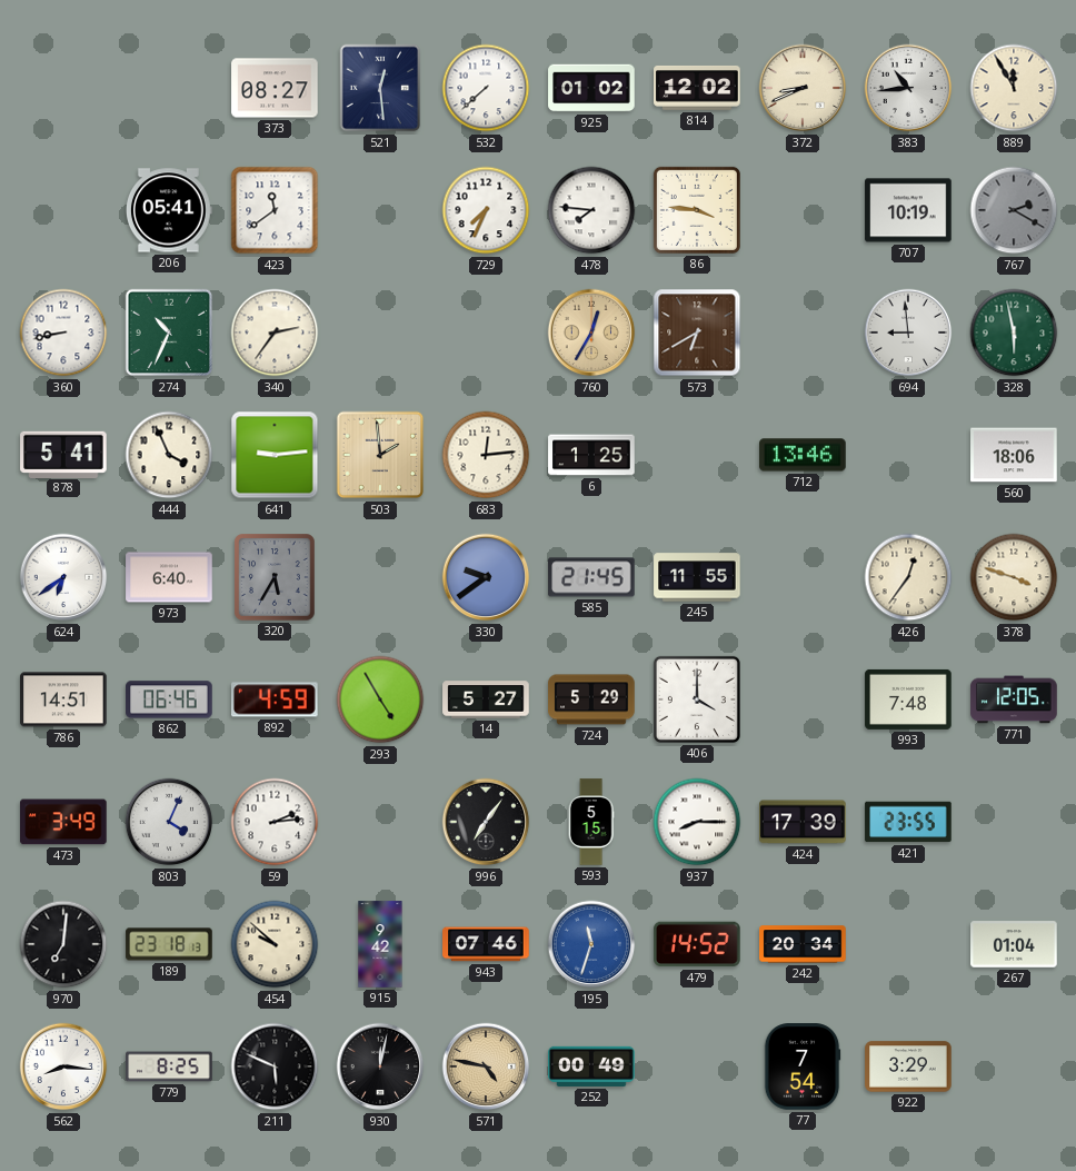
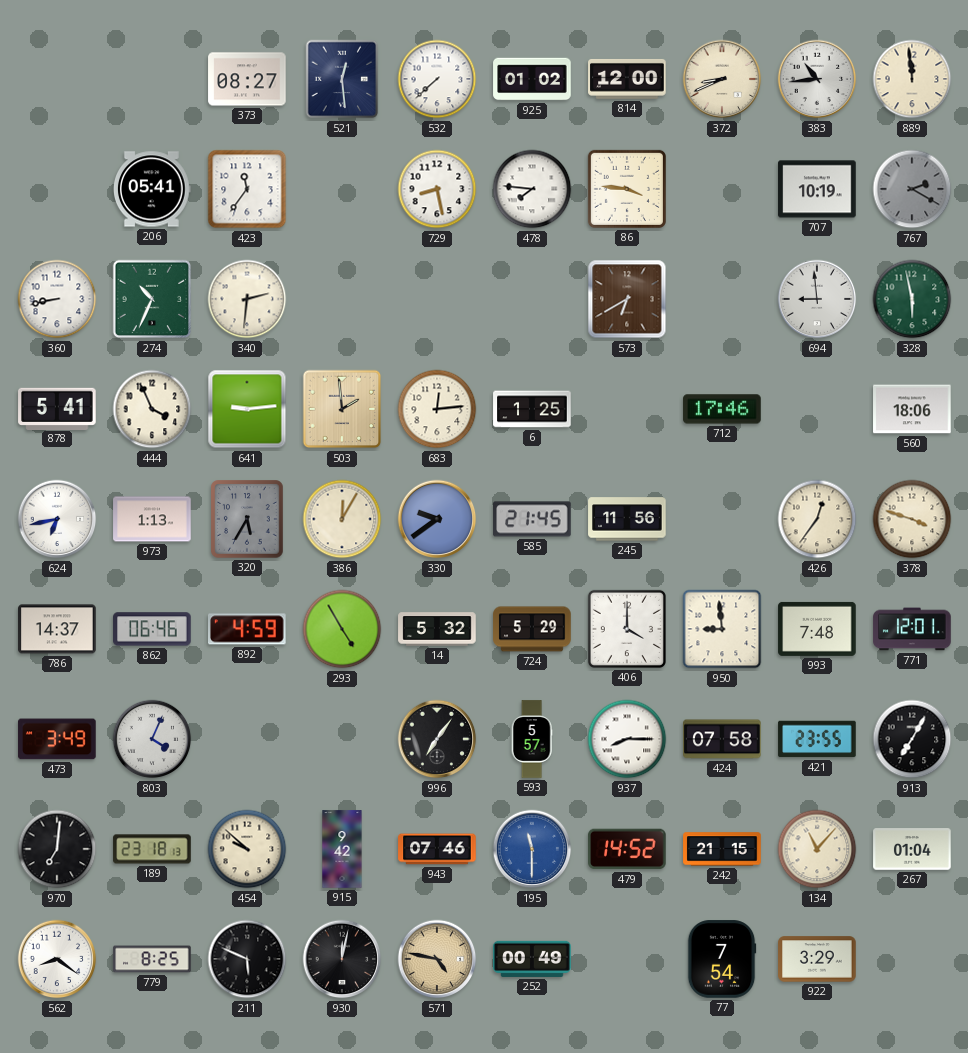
814: 12:02 -> 12:00 (627, 79)
889: 11:55 -> 11:59 (912, 79)
423: 11:39 -> 11:36 (247, 189)
729: 7:34 -> 8:28 (437, 189)
340: 2:36 -> 2:31 (247, 299)
760: 12:35 -> none (591, 333)
712: 13:46 -> 17:46 (722, 409)
624: 6:39 -> 6:43 (57, 519)
973: 6:40 -> 1:13 (152, 519)
386: none -> 12:05 (342, 519)
245: 11:55 -> 11:56 (627, 519)
786: 14:51 -> 14:37 (57, 629)
14: 5:27 -> 5:32 (437, 629)
950: none -> 8:59 (722, 629)
771: 12:05 -> 12:01 (912, 629)
59: 2:14 -> none (275, 822)
593: 5:15 -> 5:57 (532, 739)
424: 17:39 -> 07:58 (722, 739)
913: none -> 7:05 (912, 739)
195: 11:33 -> 11:30 (532, 849)
242: 20:34 -> 21:15 (722, 849)
134: none -> 11:07 (817, 849)
562: 8:16 -> 8:21 (57, 959)
